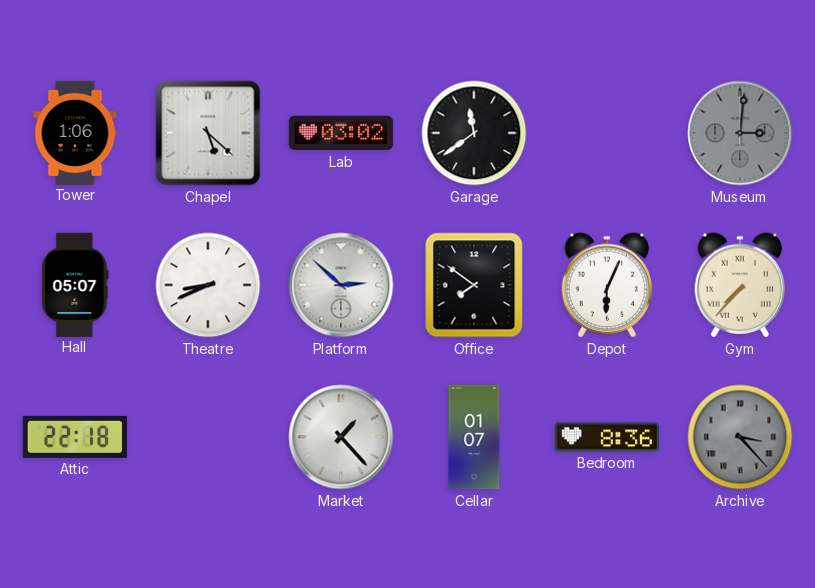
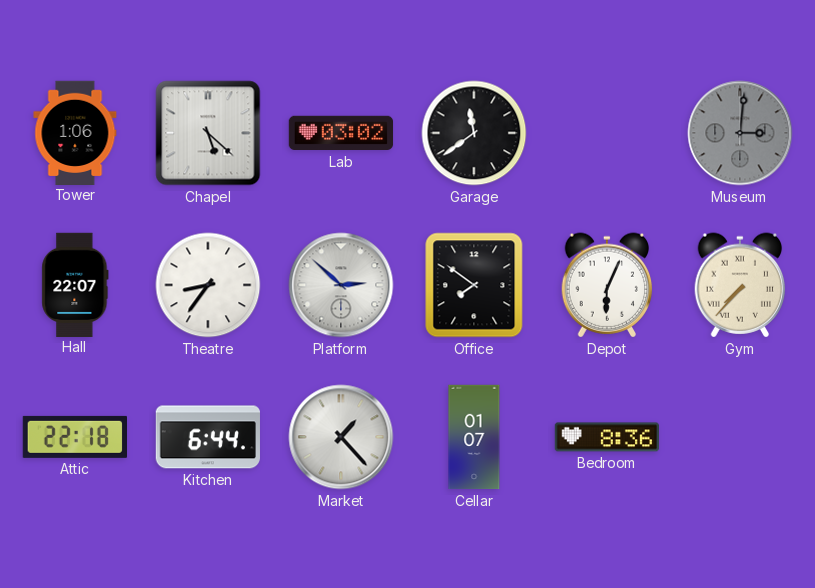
Hall: 05:07 -> 22:07 (75, 284)
Theatre: 8:41 -> 8:36 (208, 285)
Kitchen: none -> 6:44 (208, 437)
Archive: 3:23 -> none (740, 437)
